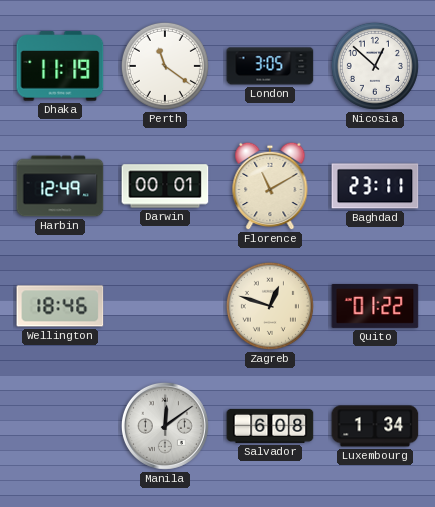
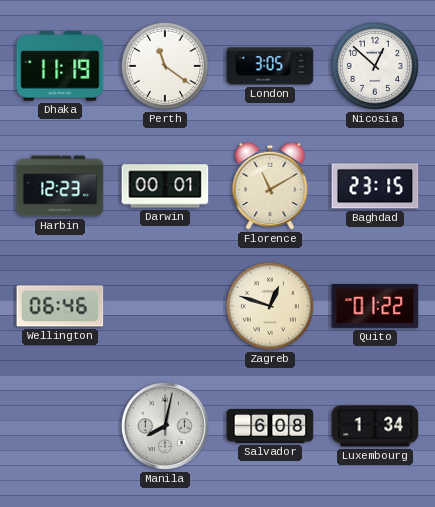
Harbin: 12:49 -> 12:23 (60, 186)
Baghdad: 23:11 -> 23:15 (375, 186)
Wellington: 18:46 -> 06:46 (60, 306)
Manila: 12:09 -> 8:02 (165, 426)
